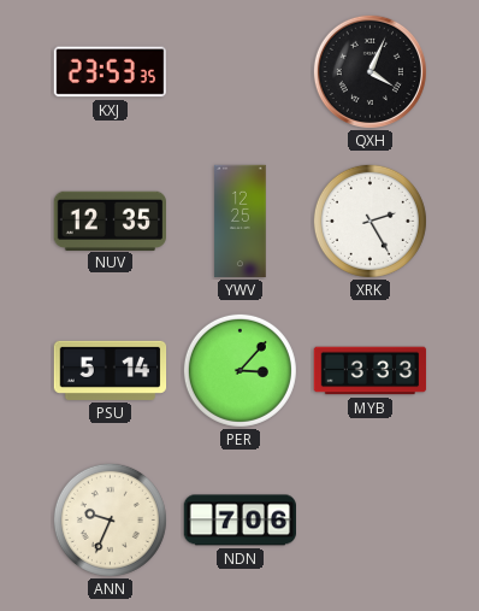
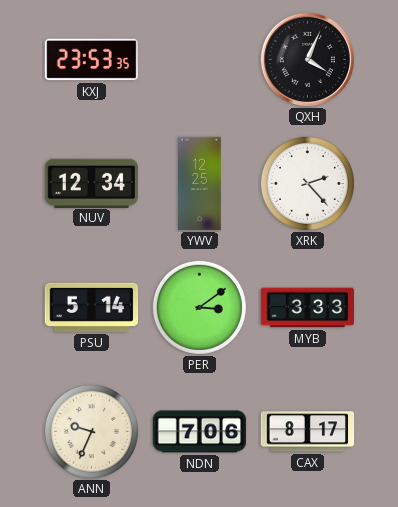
NUV: 12:35 -> 12:34 (92, 183)
XRK: 2:25 -> 2:23 (307, 183)
PER: 3:07 -> 3:09 (199, 307)
CAX: none -> 8:17 (308, 432)
